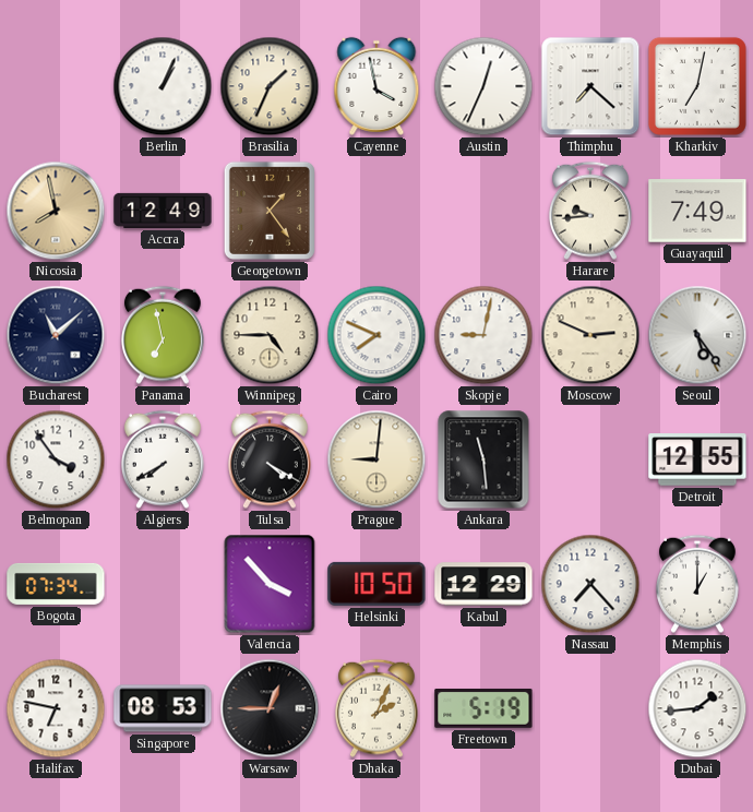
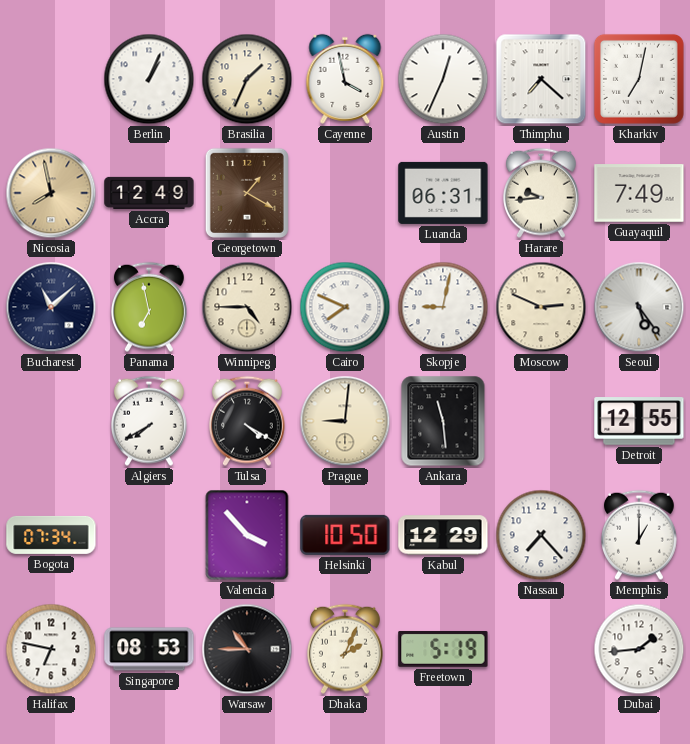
Georgetown: 1:24 -> 1:20 (247, 193)
Luanda: none -> 06:31 (443, 193)
Belmopan: 3:54 -> none (56, 459)
Warsaw: 12:45 -> 10:45 (247, 649)
